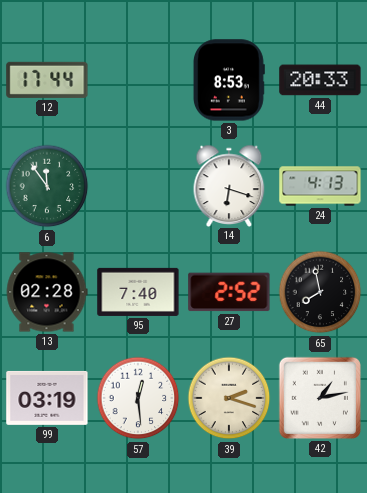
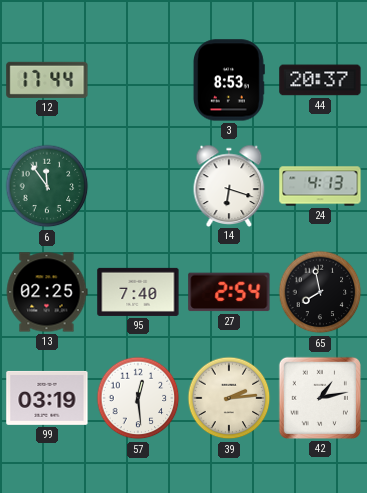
44: 20:33 -> 20:37 (320, 80)
13: 02:28 -> 02:25 (47, 292)
27: 2:52 -> 2:54 (229, 292)
39: 2:18 -> 2:14 (229, 398)
